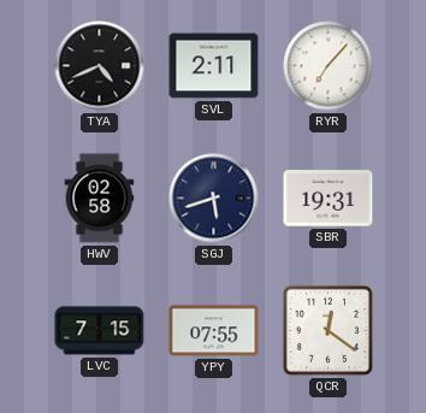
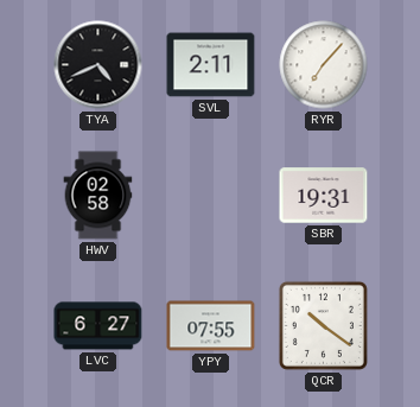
SGJ: 5:42 -> none (214, 199)
LVC: 7:15 -> 6:27 (98, 326)
QCR: 12:21 -> 10:21 (323, 325)
